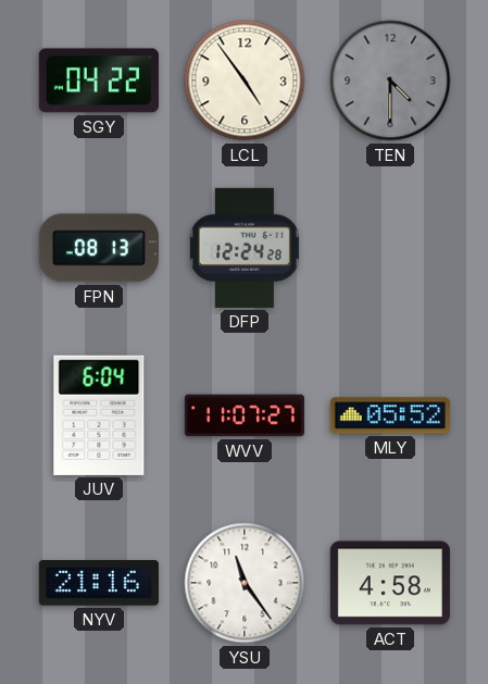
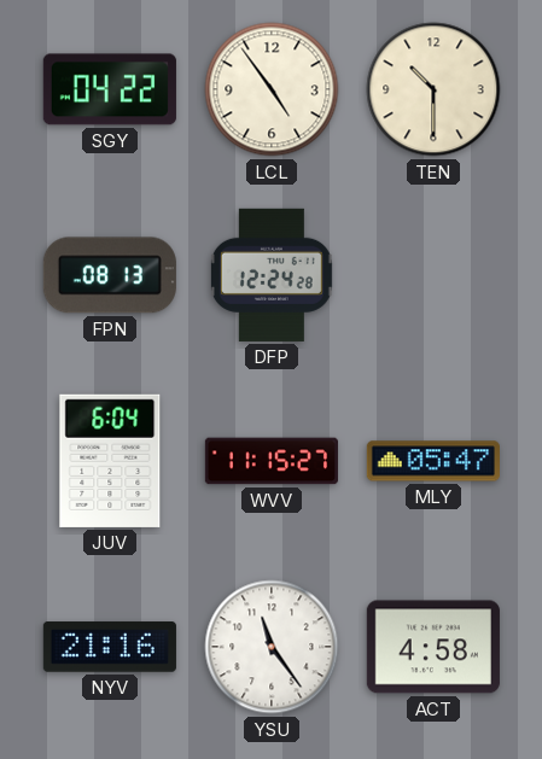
TEN: 4:30 -> 10:30 (433, 89)
TEN dial: grey -> cream (433, 89)
WVV: 11:07 -> 11:15 (272, 461)
MLY: 05:52 -> 05:47 (433, 461)
